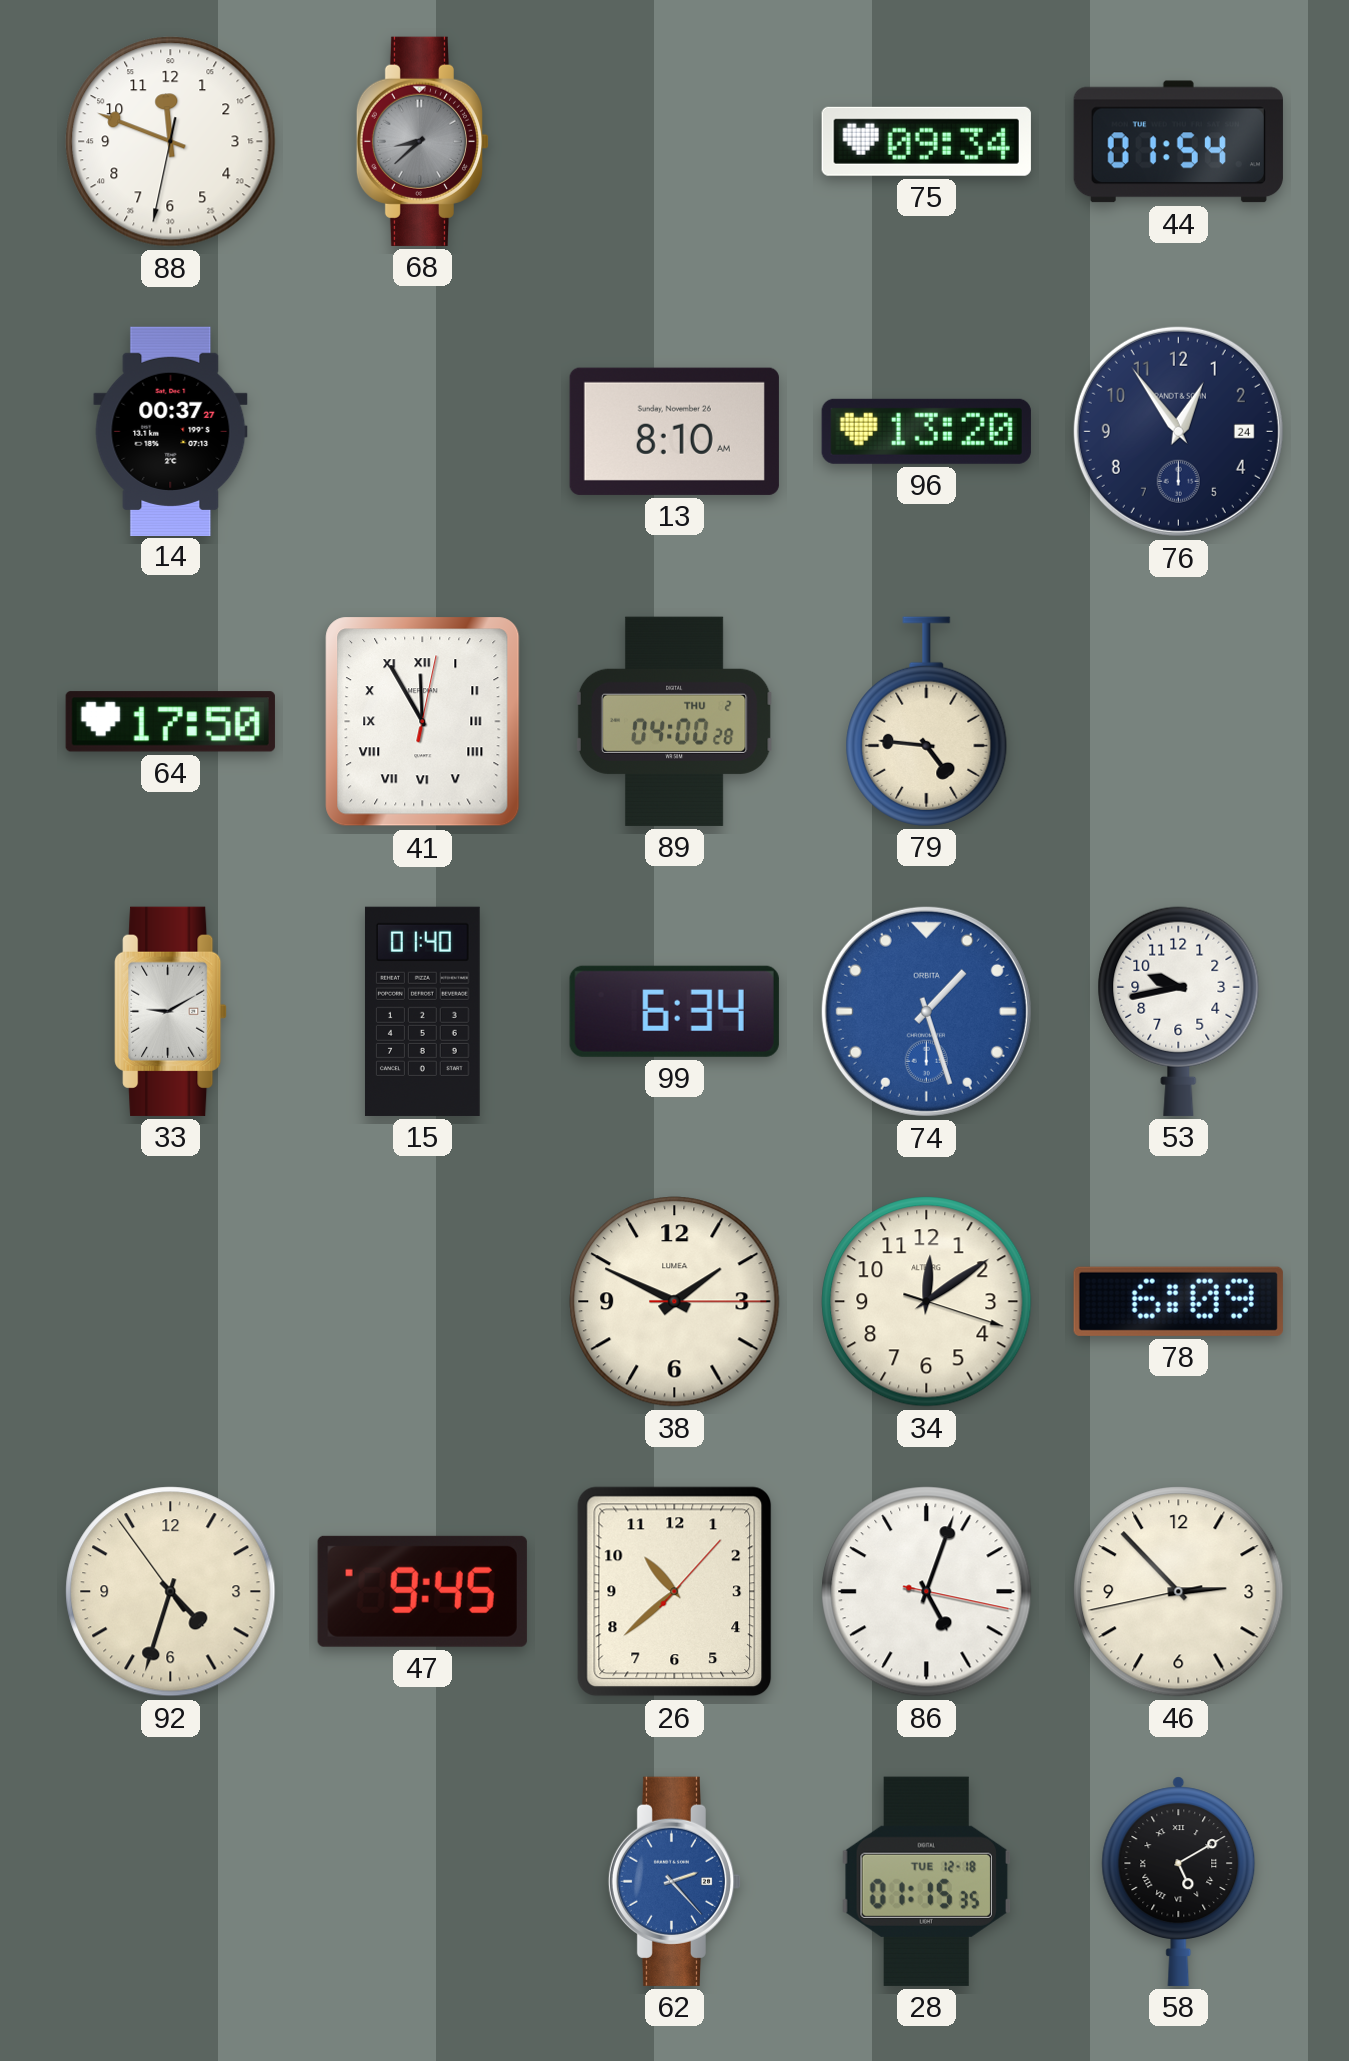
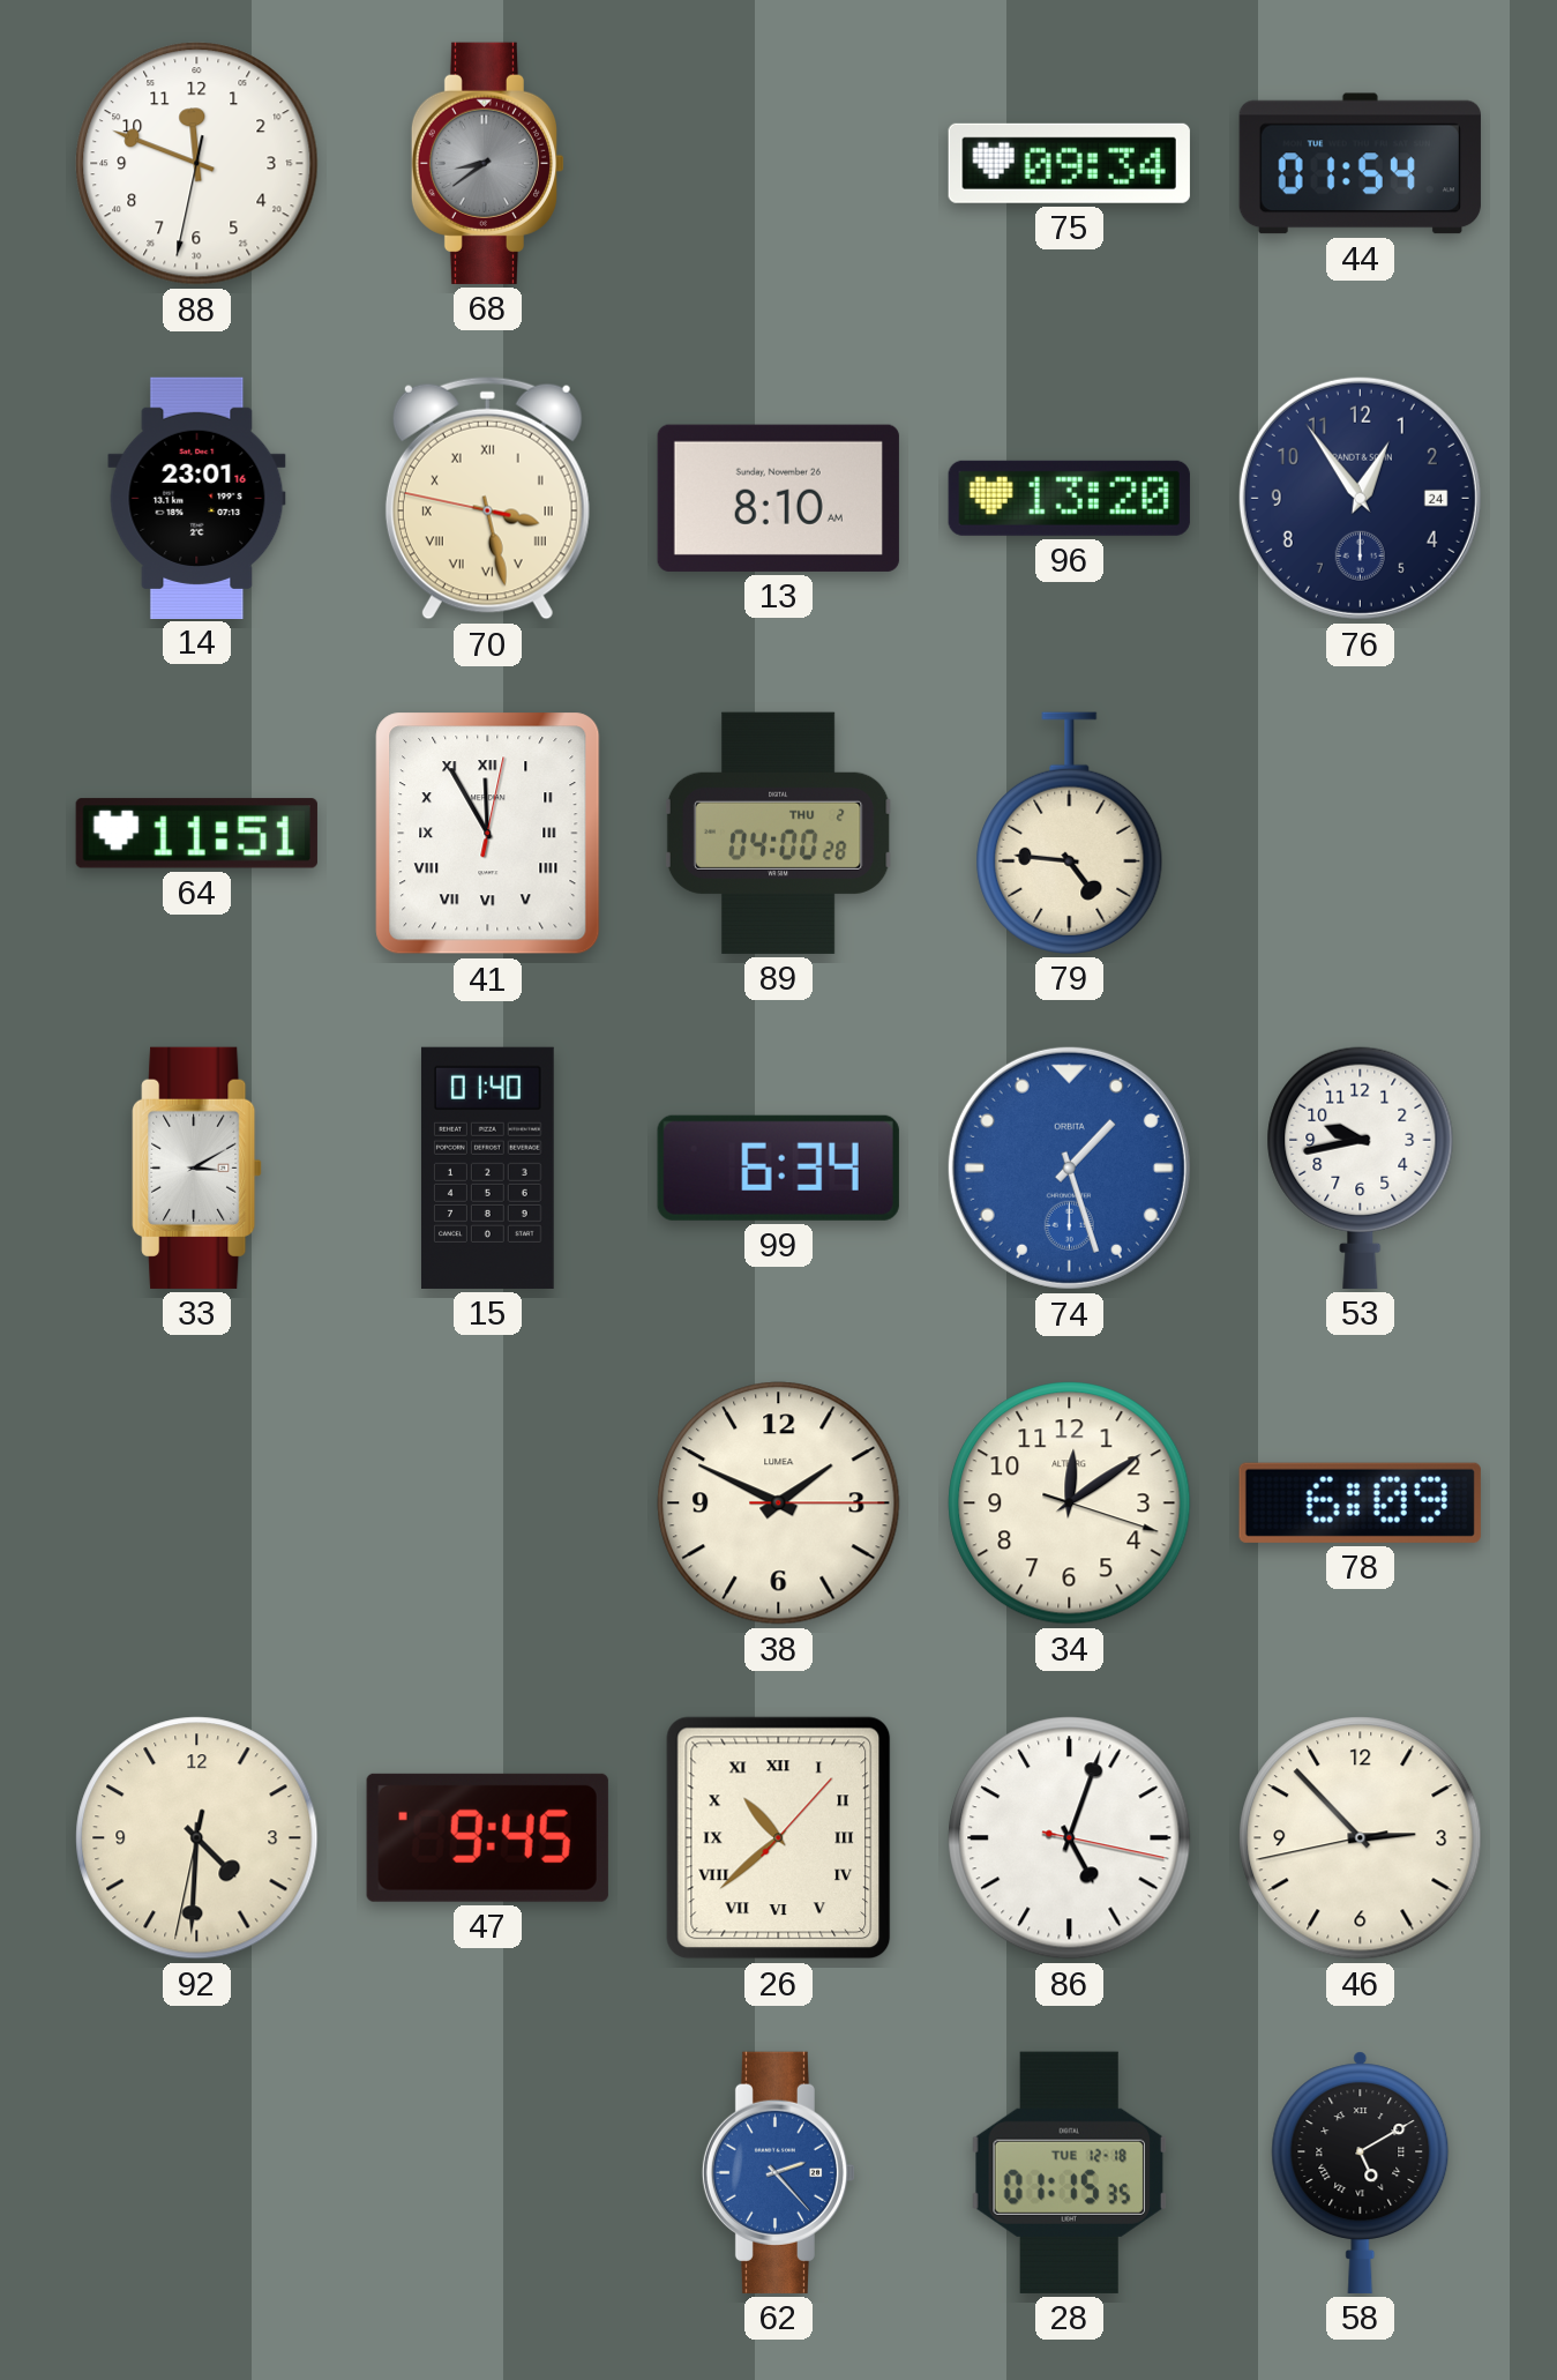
68: 8:38 -> 8:39 (488, 163)
14: 00:37 -> 23:01 (197, 498)
70: none -> 3:27 (487, 498)
64: 17:50 -> 11:51 (196, 834)
33: 9:10 -> 3:10 (197, 1167)
92: 4:32 -> 4:30 (197, 1838)
26 numerals: Arabic -> Roman (779, 1838)
